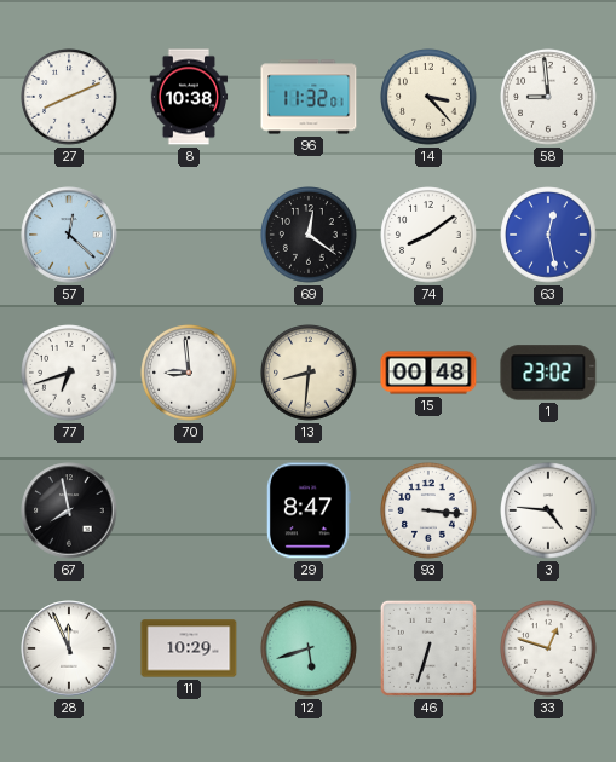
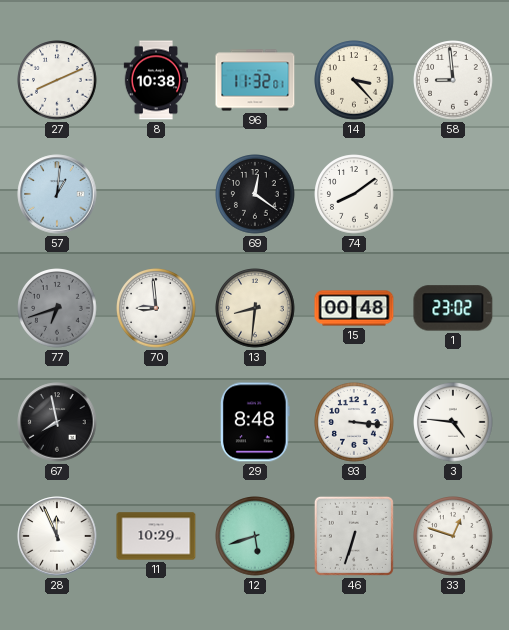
57: 12:22 -> 1:01 (57, 194)
63: 12:28 -> none (548, 235)
77 dial: white -> grey (57, 308)
29: 8:47 -> 8:48 (255, 422)
